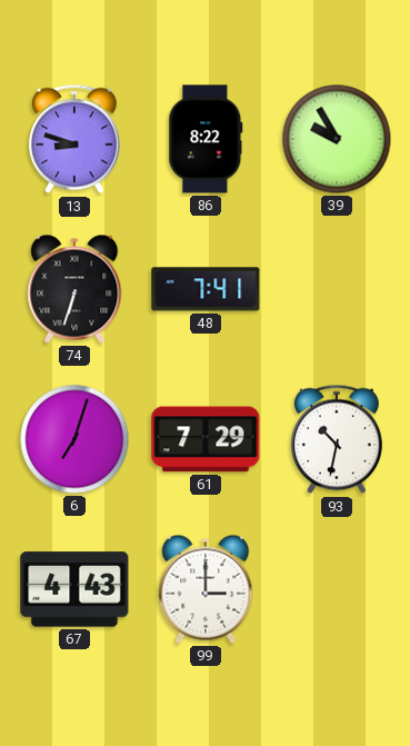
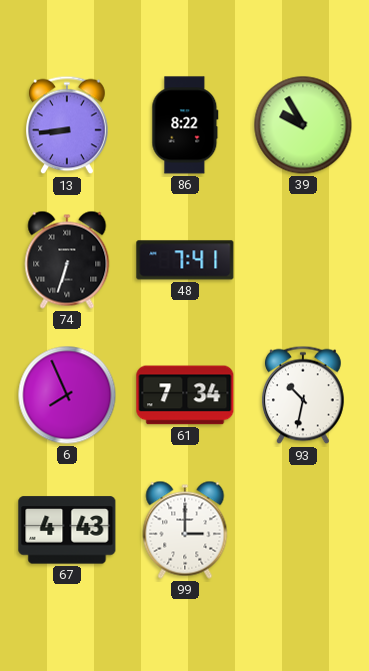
13: 8:48 -> 8:44 (68, 125)
6: 7:03 -> 7:56 (67, 395)
61: 7:29 -> 7:34 (185, 395)
